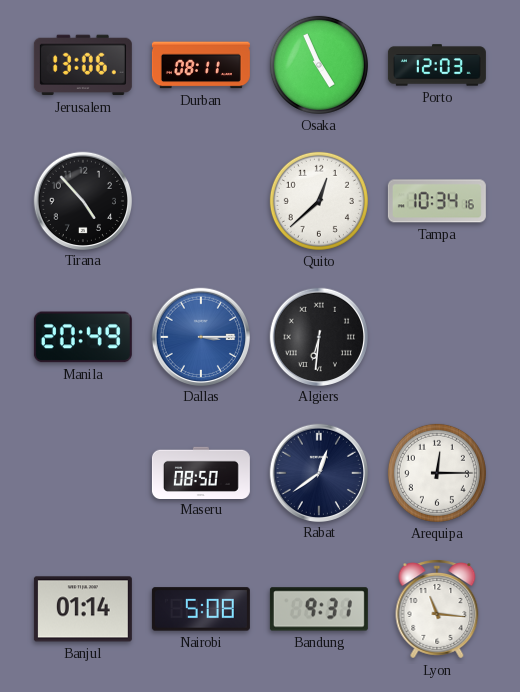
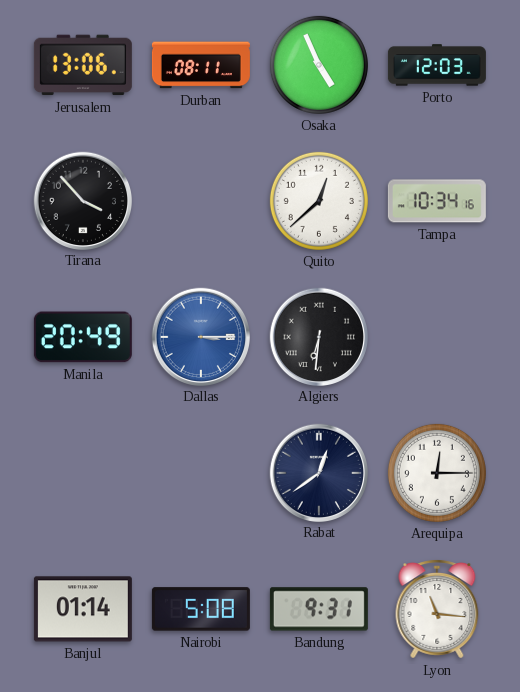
Tirana: 4:53 -> 3:53 (82, 200)
Maseru: 08:50 -> none (201, 472)
